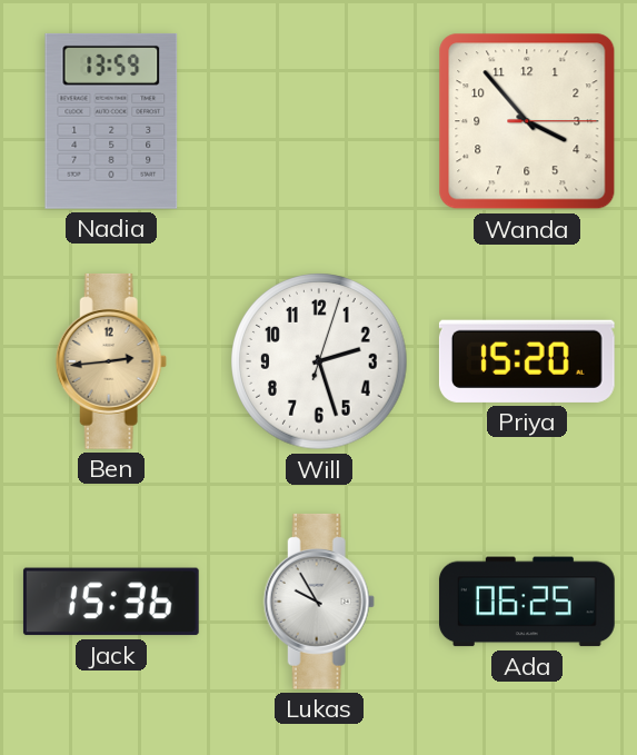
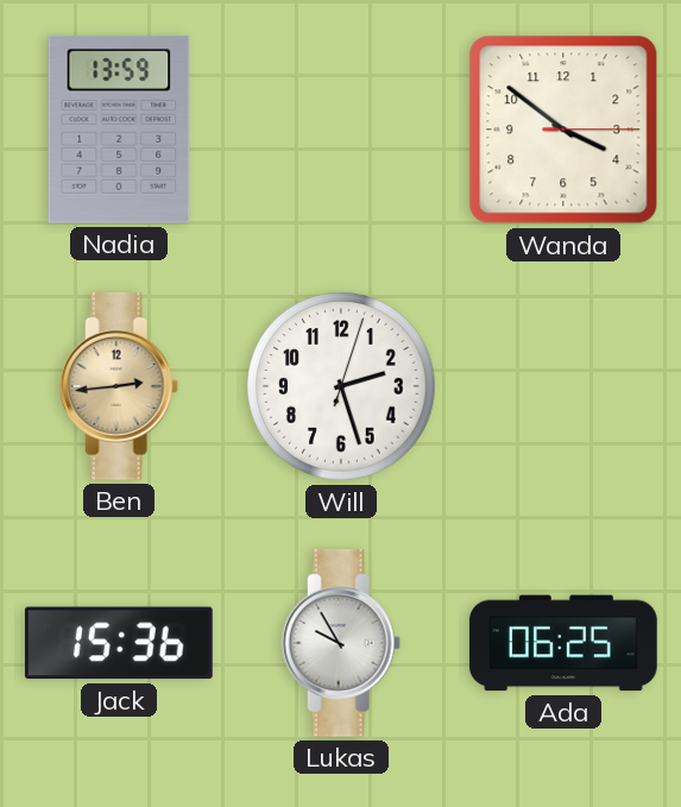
Wanda: 3:53 -> 3:51 (563, 130)
Priya: 15:20 -> none (527, 361)
